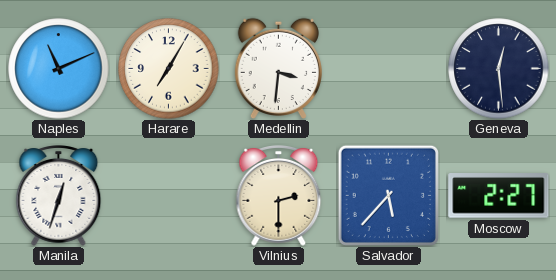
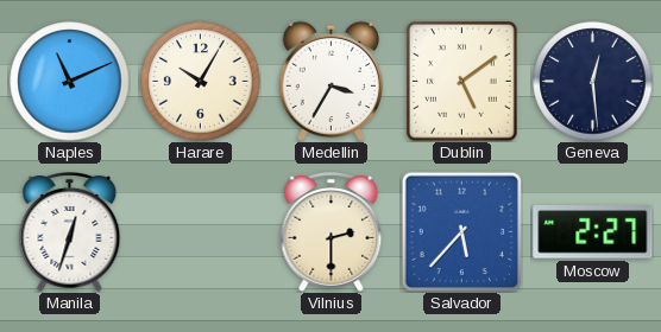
Harare: 7:05 -> 10:05 (201, 82)
Medellin: 3:31 -> 3:35 (330, 81)
Dublin: none -> 5:09 (462, 82)
